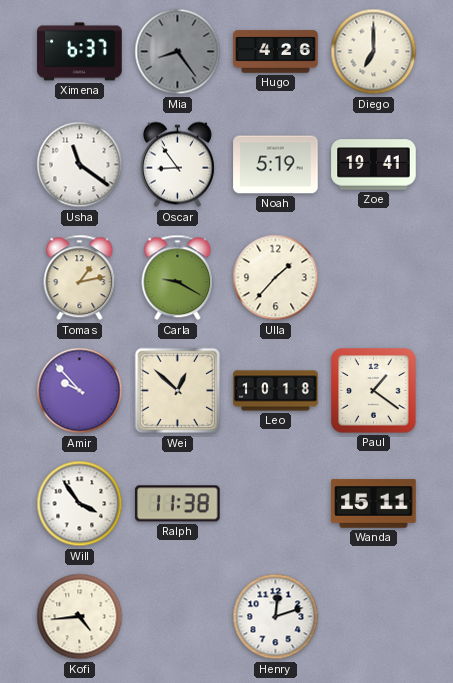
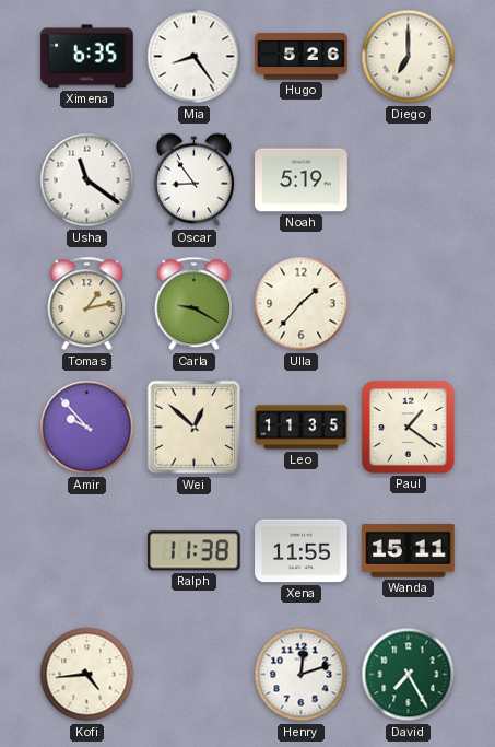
Ximena: 6:37 -> 6:35 (87, 57)
Mia dial: grey -> white (195, 57)
Hugo: 4:26 -> 5:26 (302, 57)
Zoe: 19:41 -> none (374, 165)
Leo: 10:18 -> 11:35 (302, 428)
Will: 3:54 -> none (80, 504)
Xena: none -> 11:55 (302, 551)
David: none -> 7:25 (409, 675)
